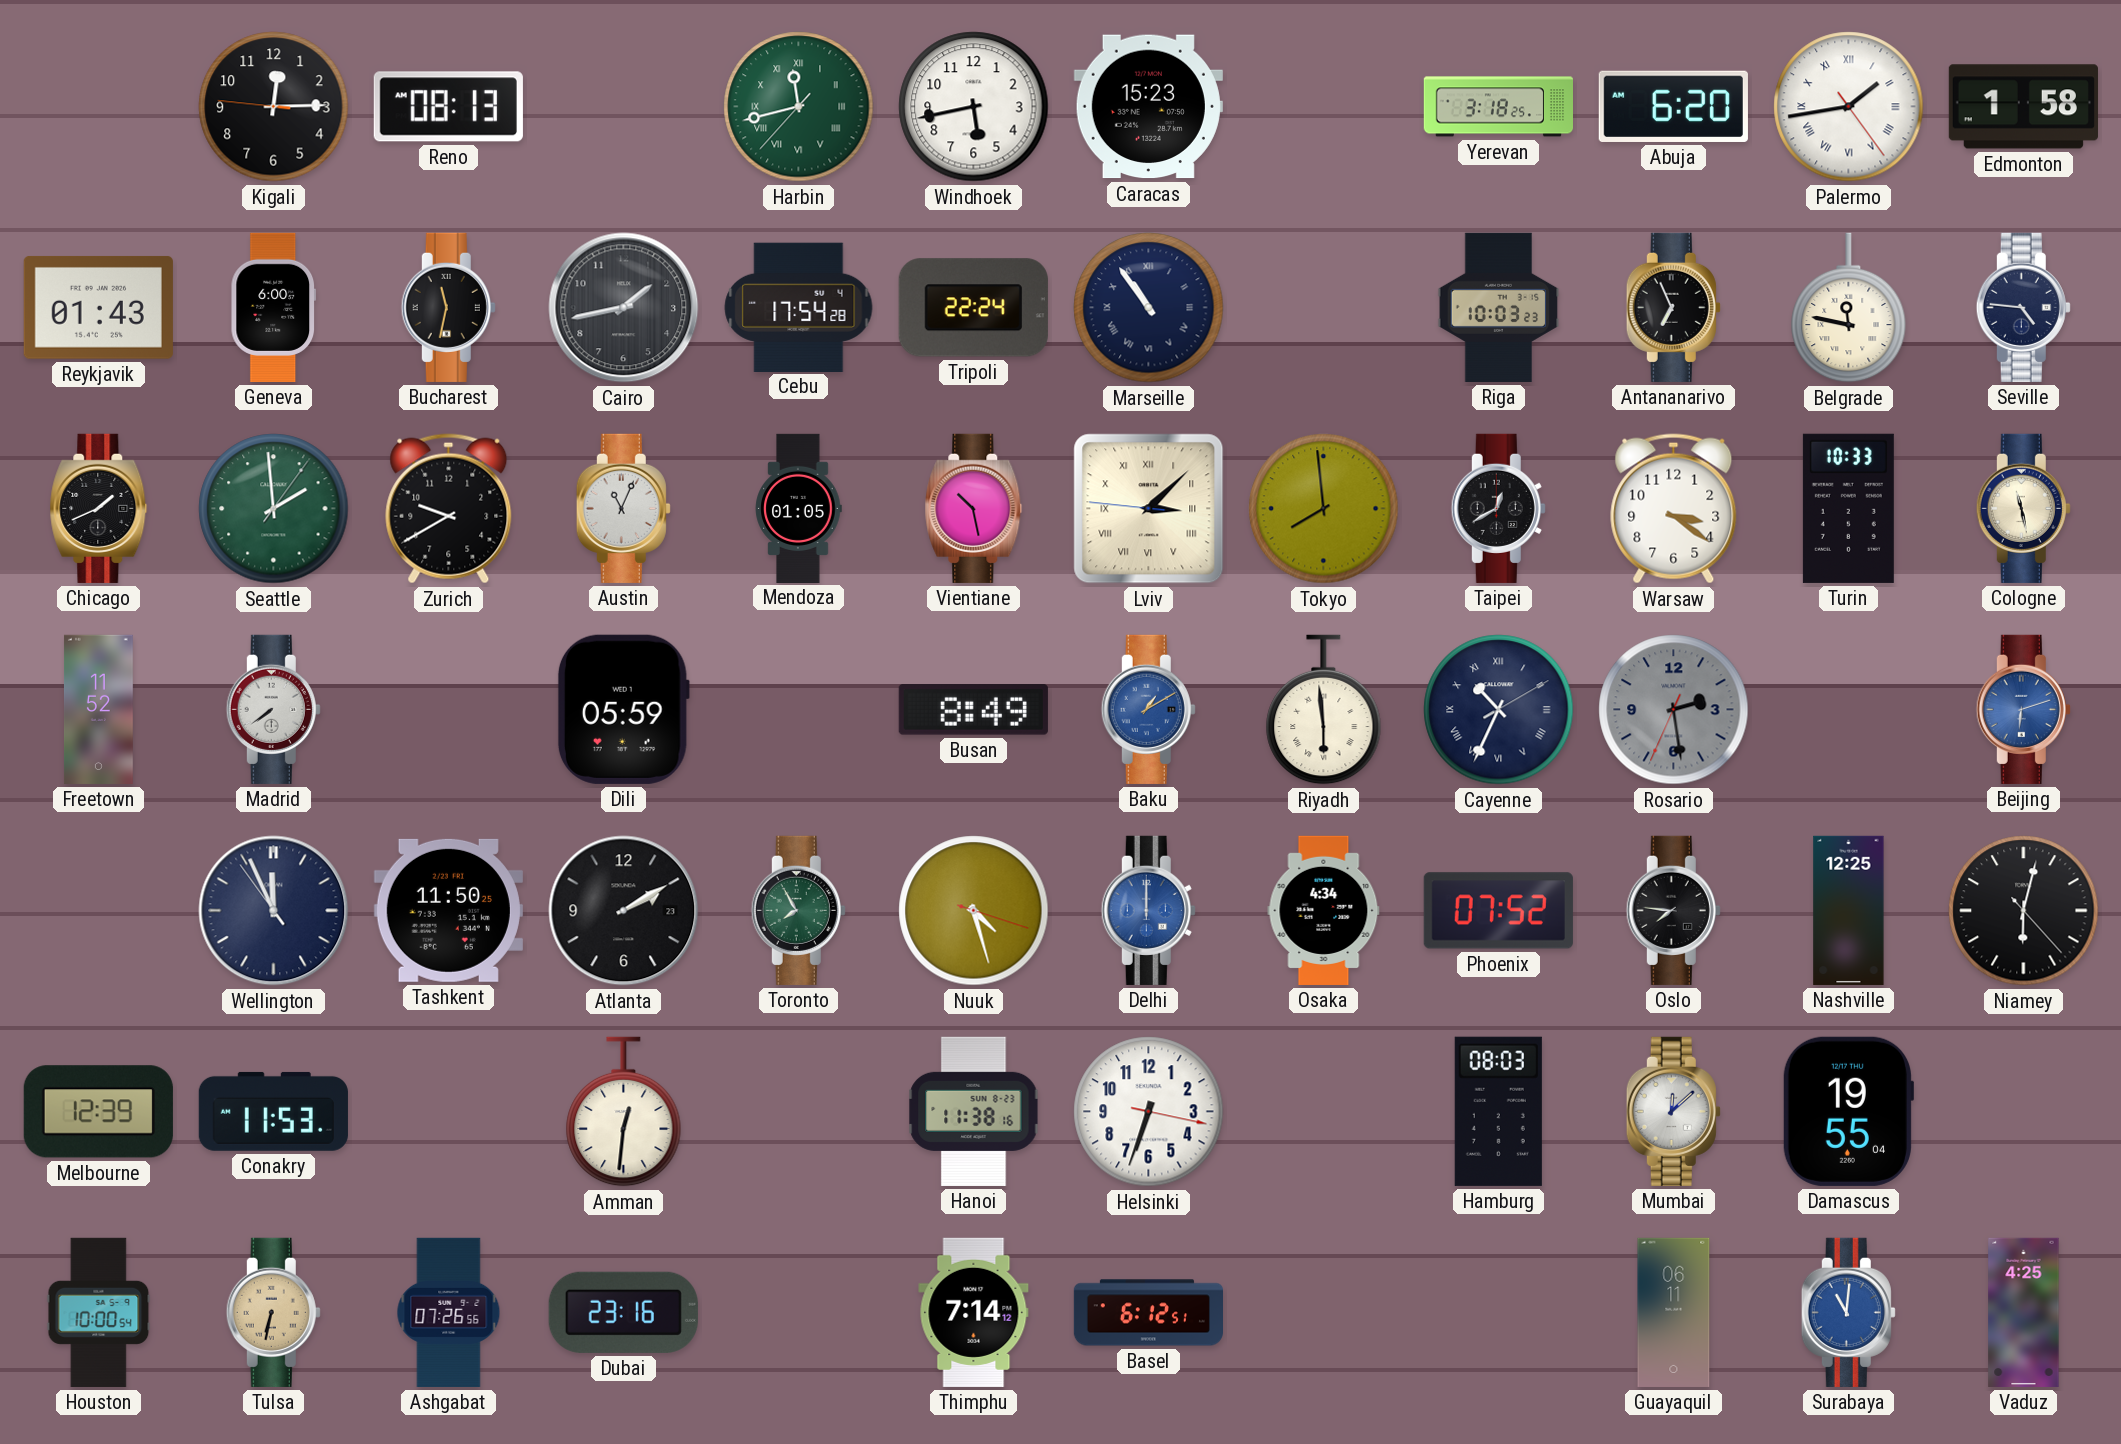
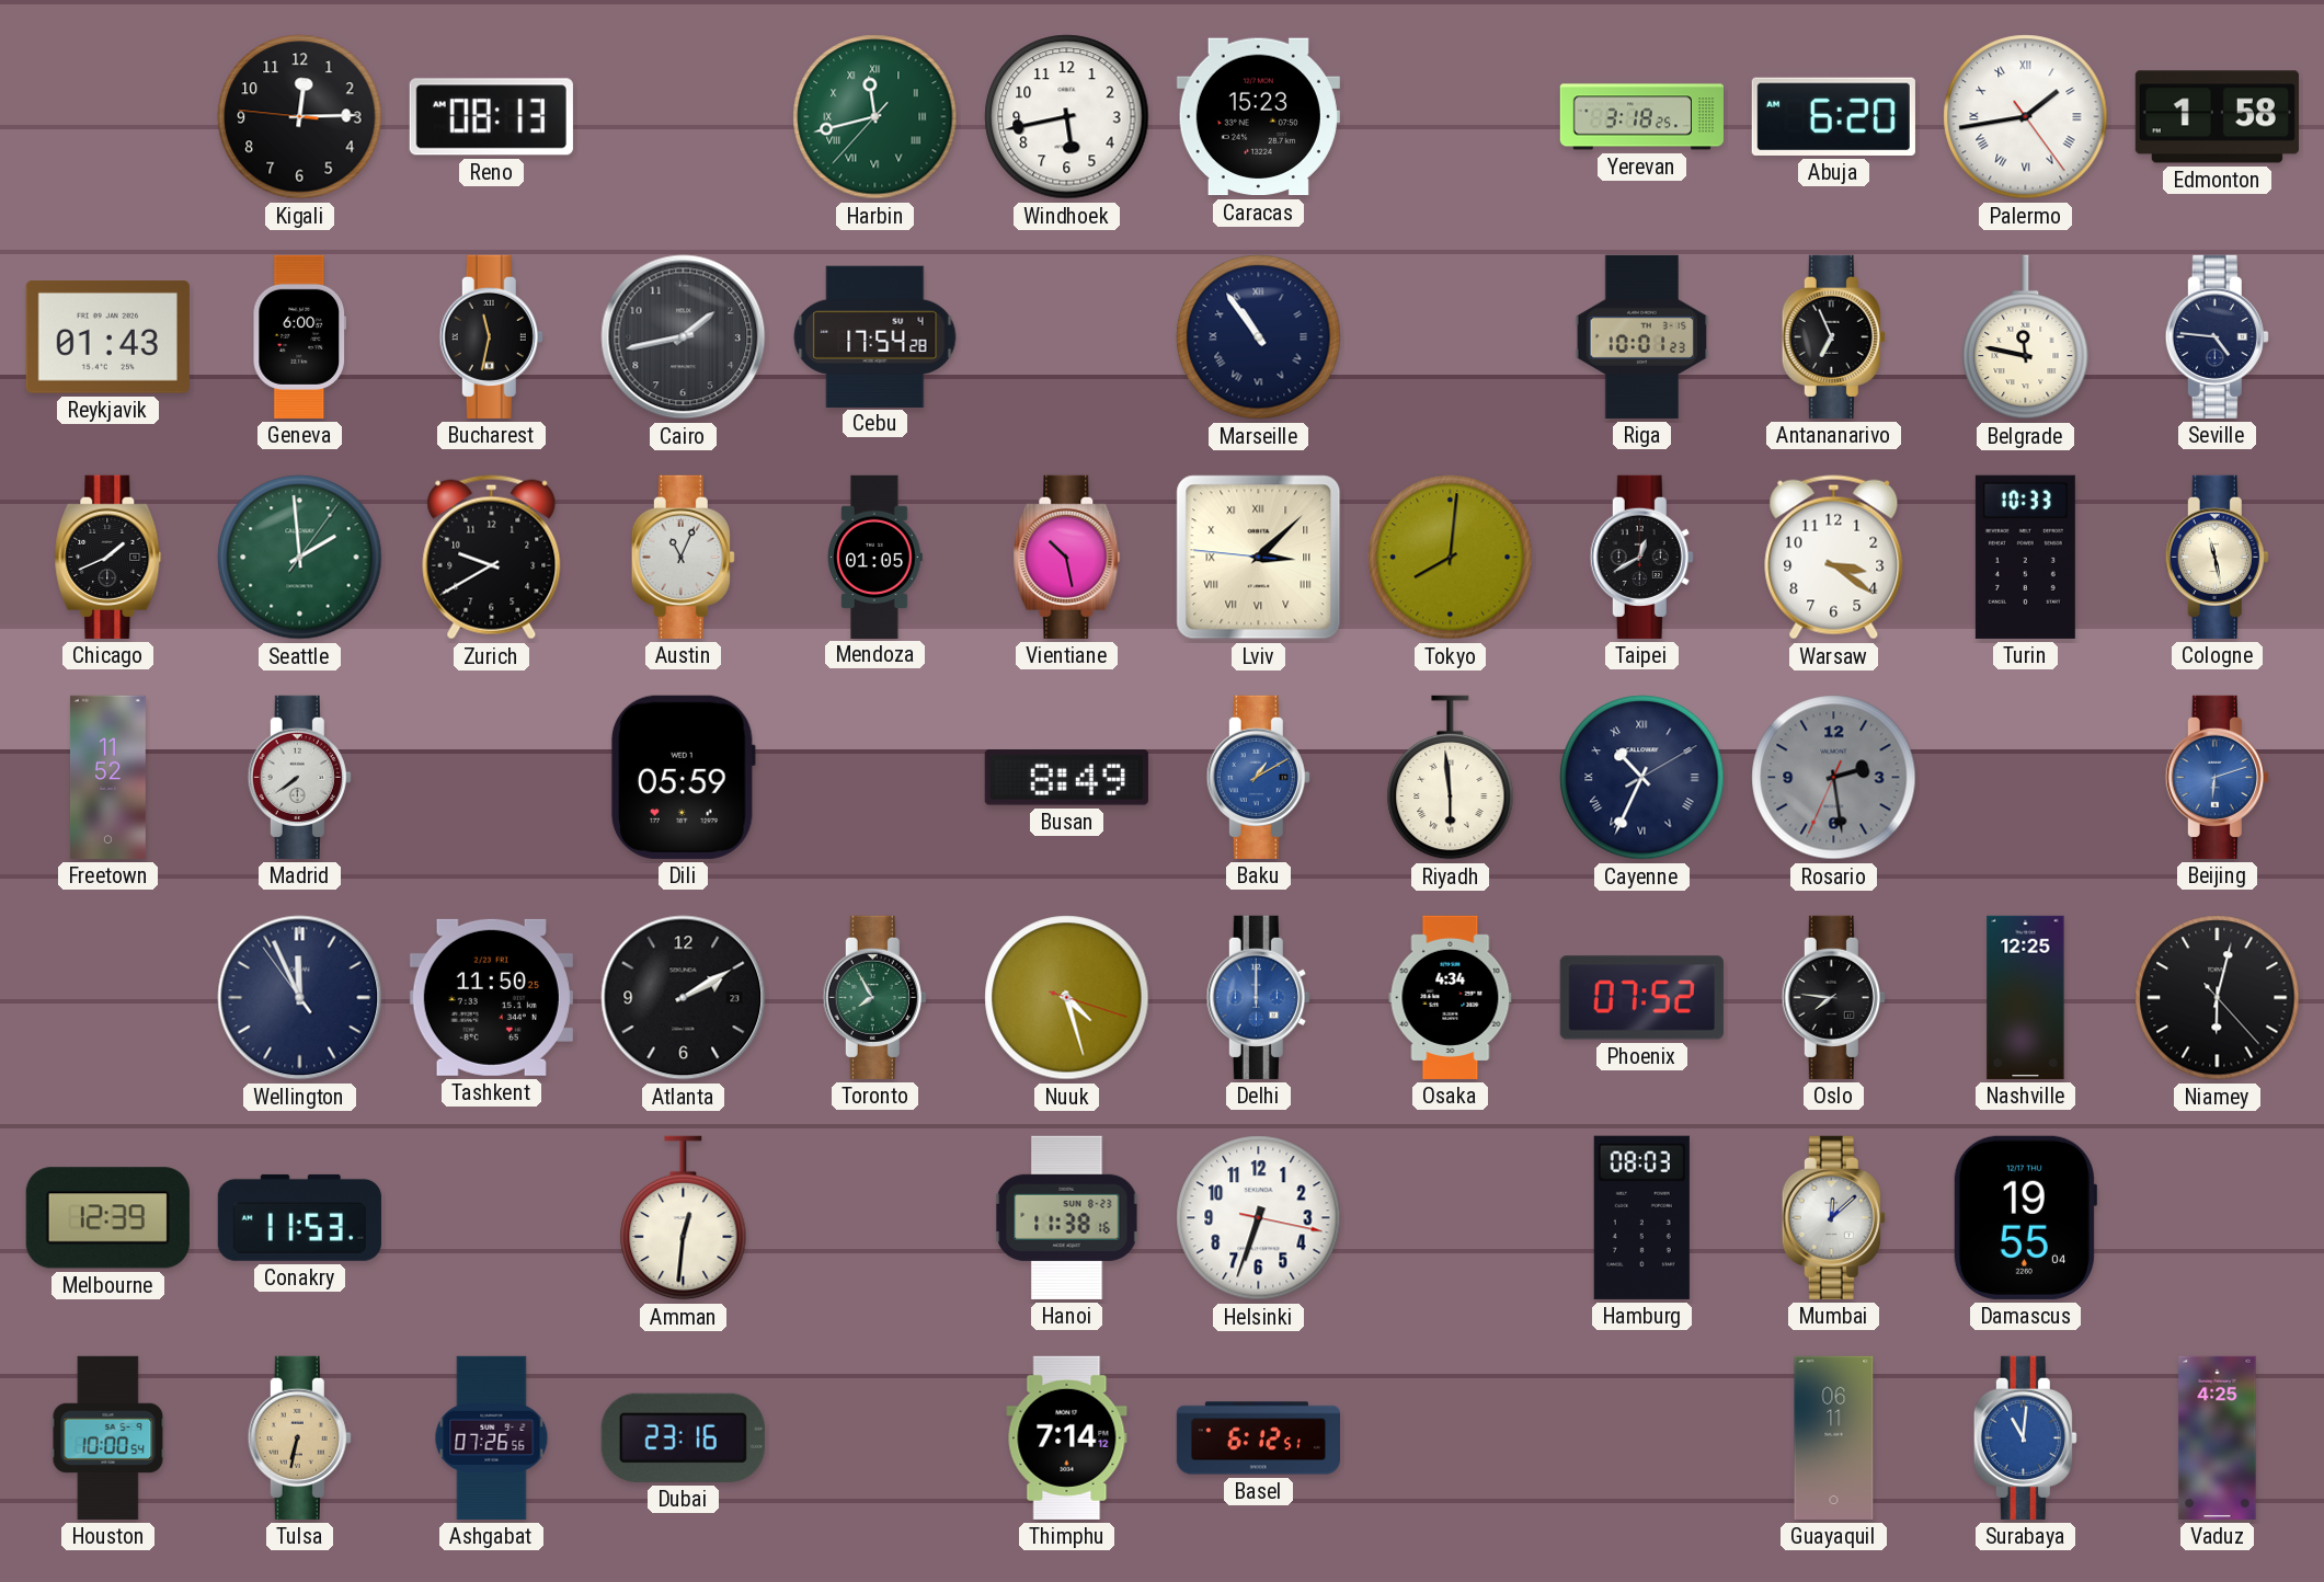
Tripoli: 22:24 -> none (973, 308)
Riga: 10:03 -> 10:01 (1642, 336)
Tokyo: 7:59 -> 8:01 (1451, 558)
